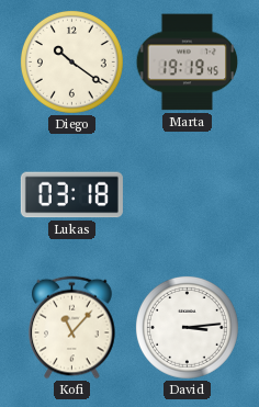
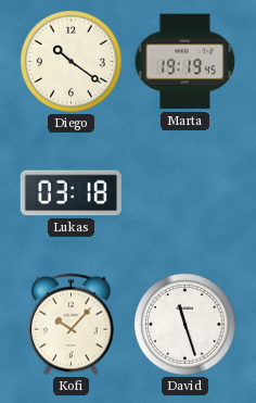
Kofi: 11:07 -> 10:07 (72, 325)
David: 3:14 -> 11:27 (184, 324)
